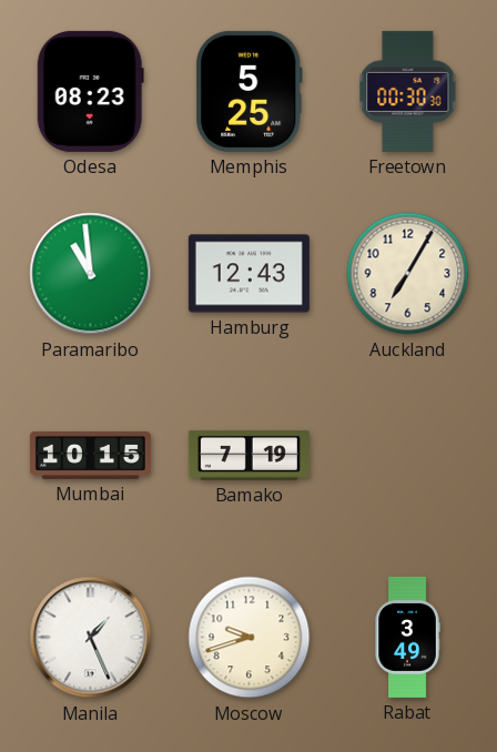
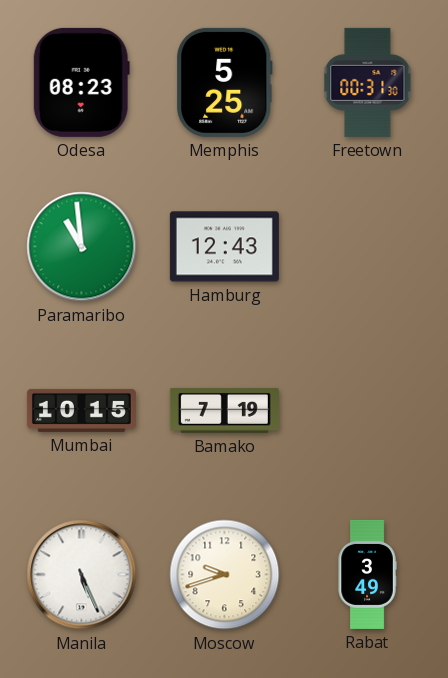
Freetown: 00:30 -> 00:31 (368, 82)
Auckland: 7:05 -> none (408, 274)
Manila: 1:26 -> 5:26 (82, 575)
